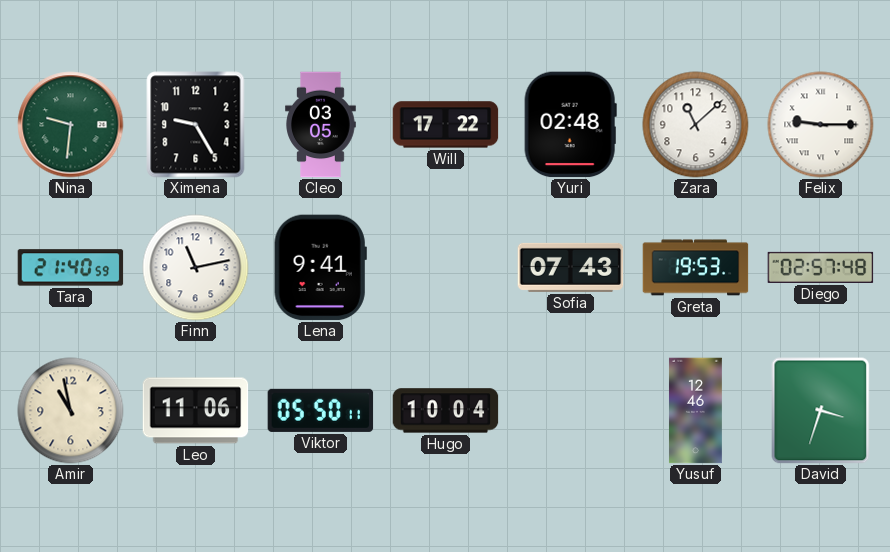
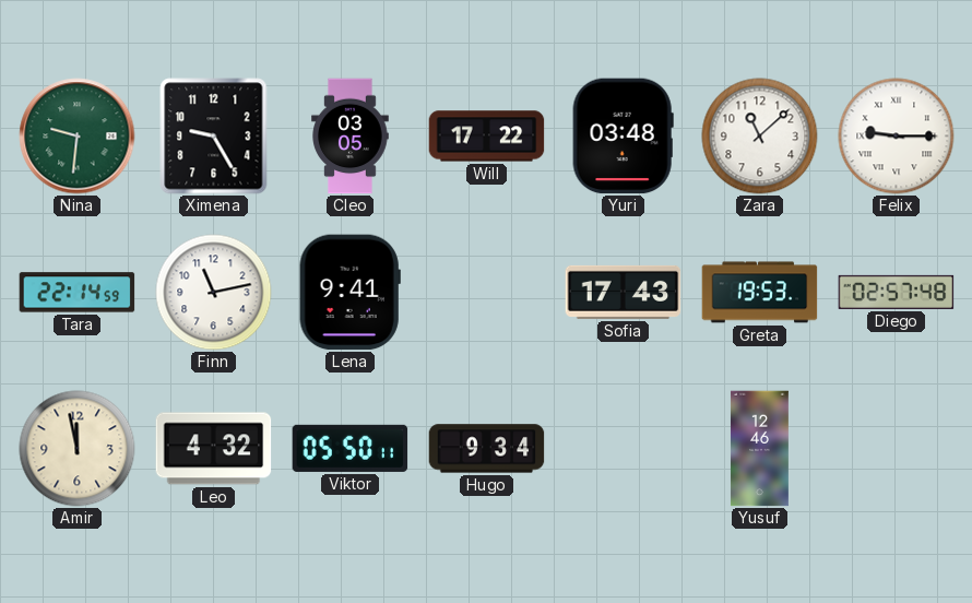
Yuri: 02:48 -> 03:48 (623, 137)
Tara: 21:40 -> 22:14 (78, 293)
Sofia: 07:43 -> 17:43 (624, 292)
Amir: 10:58 -> 11:58 (78, 449)
Leo: 11:06 -> 4:32 (214, 449)
Hugo: 10:04 -> 9:34 (487, 449)
David: 3:33 -> none (821, 411)
